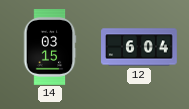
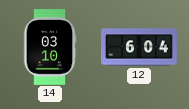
14: 03:15 -> 03:10 (50, 48)
